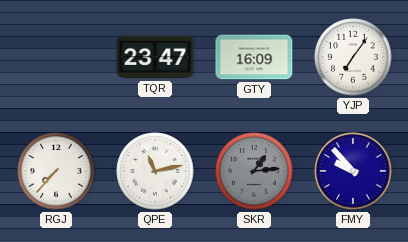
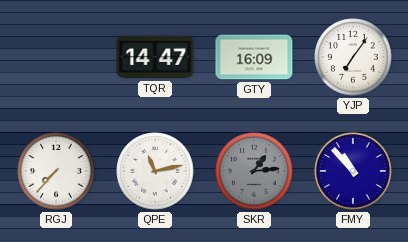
TQR: 23:47 -> 14:47 (155, 57)
FMY: 9:53 -> 10:53 (353, 171)
